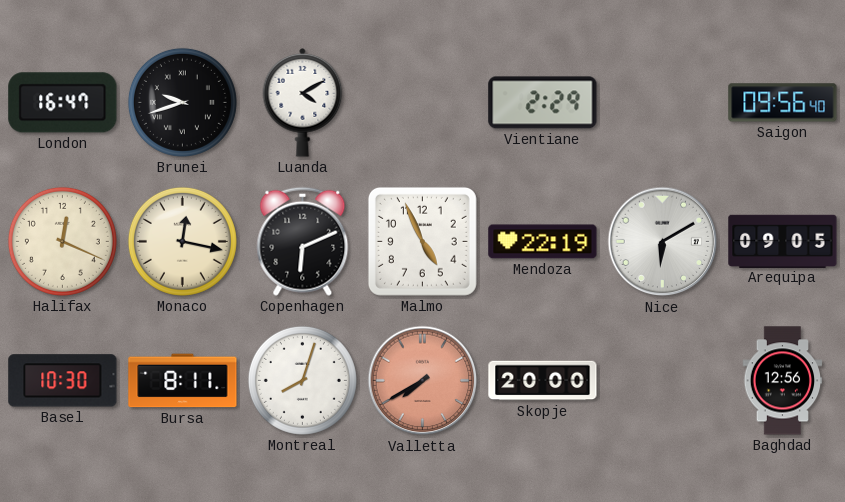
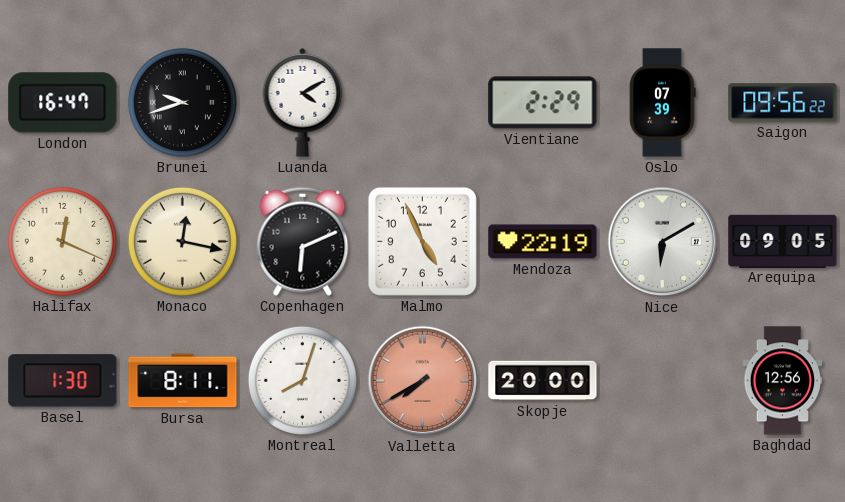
Oslo: none -> 07:39 (662, 103)
Saigon: 09:56:40 -> 09:56:22 (783, 103)
Basel: 10:30 -> 1:30 (63, 381)
